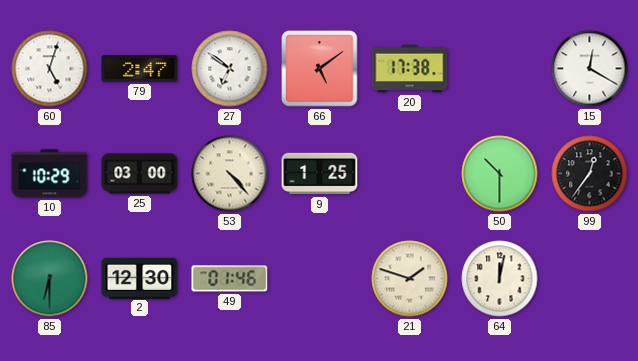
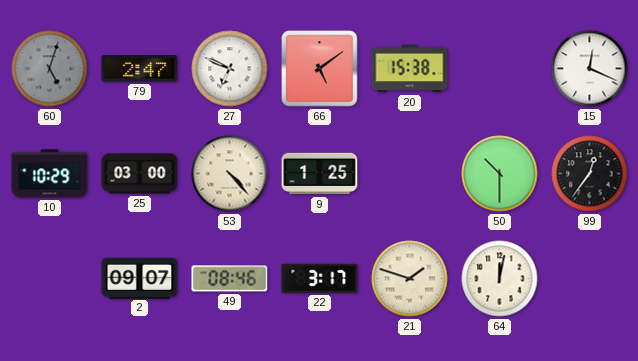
60 dial: white -> grey (50, 69)
27: 6:51 -> 6:49 (230, 69)
20: 17:38 -> 15:38 (410, 69)
15: 12:20 -> 12:19 (590, 69)
85: 6:30 -> none (50, 279)
2: 12:30 -> 09:07 (140, 278)
49: 01:46 -> 08:46 (230, 279)
22: none -> 3:17 (320, 278)
